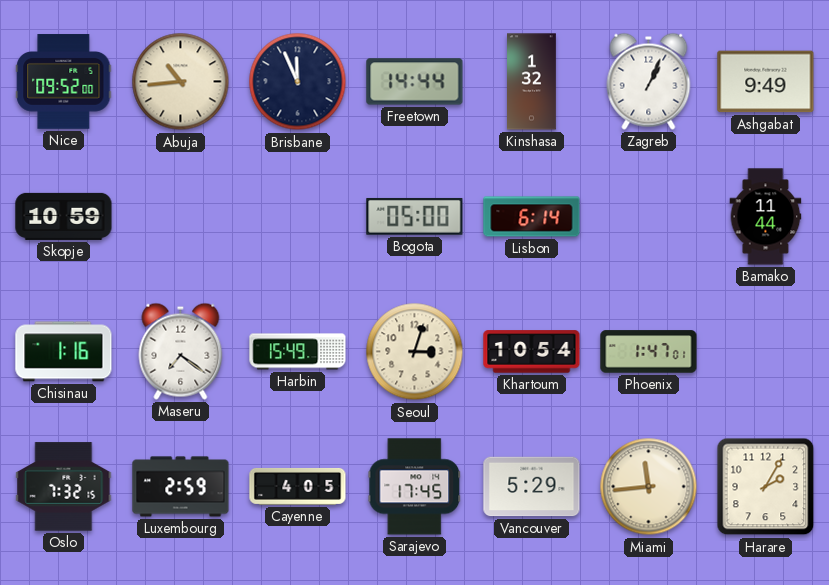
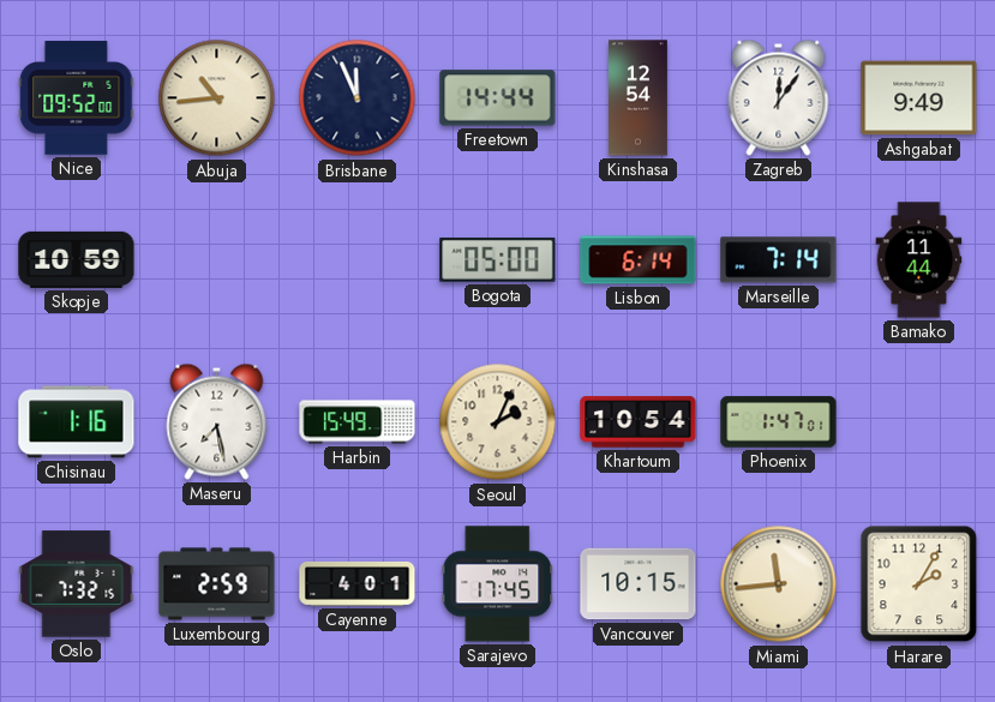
Kinshasa: 1:32 -> 12:54 (639, 98)
Zagreb: 1:04 -> 12:06 (779, 97)
Marseille: none -> 7:14 (779, 260)
Maseru: 7:21 -> 7:28 (217, 421)
Seoul: 3:03 -> 2:04 (498, 422)
Cayenne: 4:05 -> 4:01 (358, 583)
Vancouver: 5:29 -> 10:15 (639, 584)
